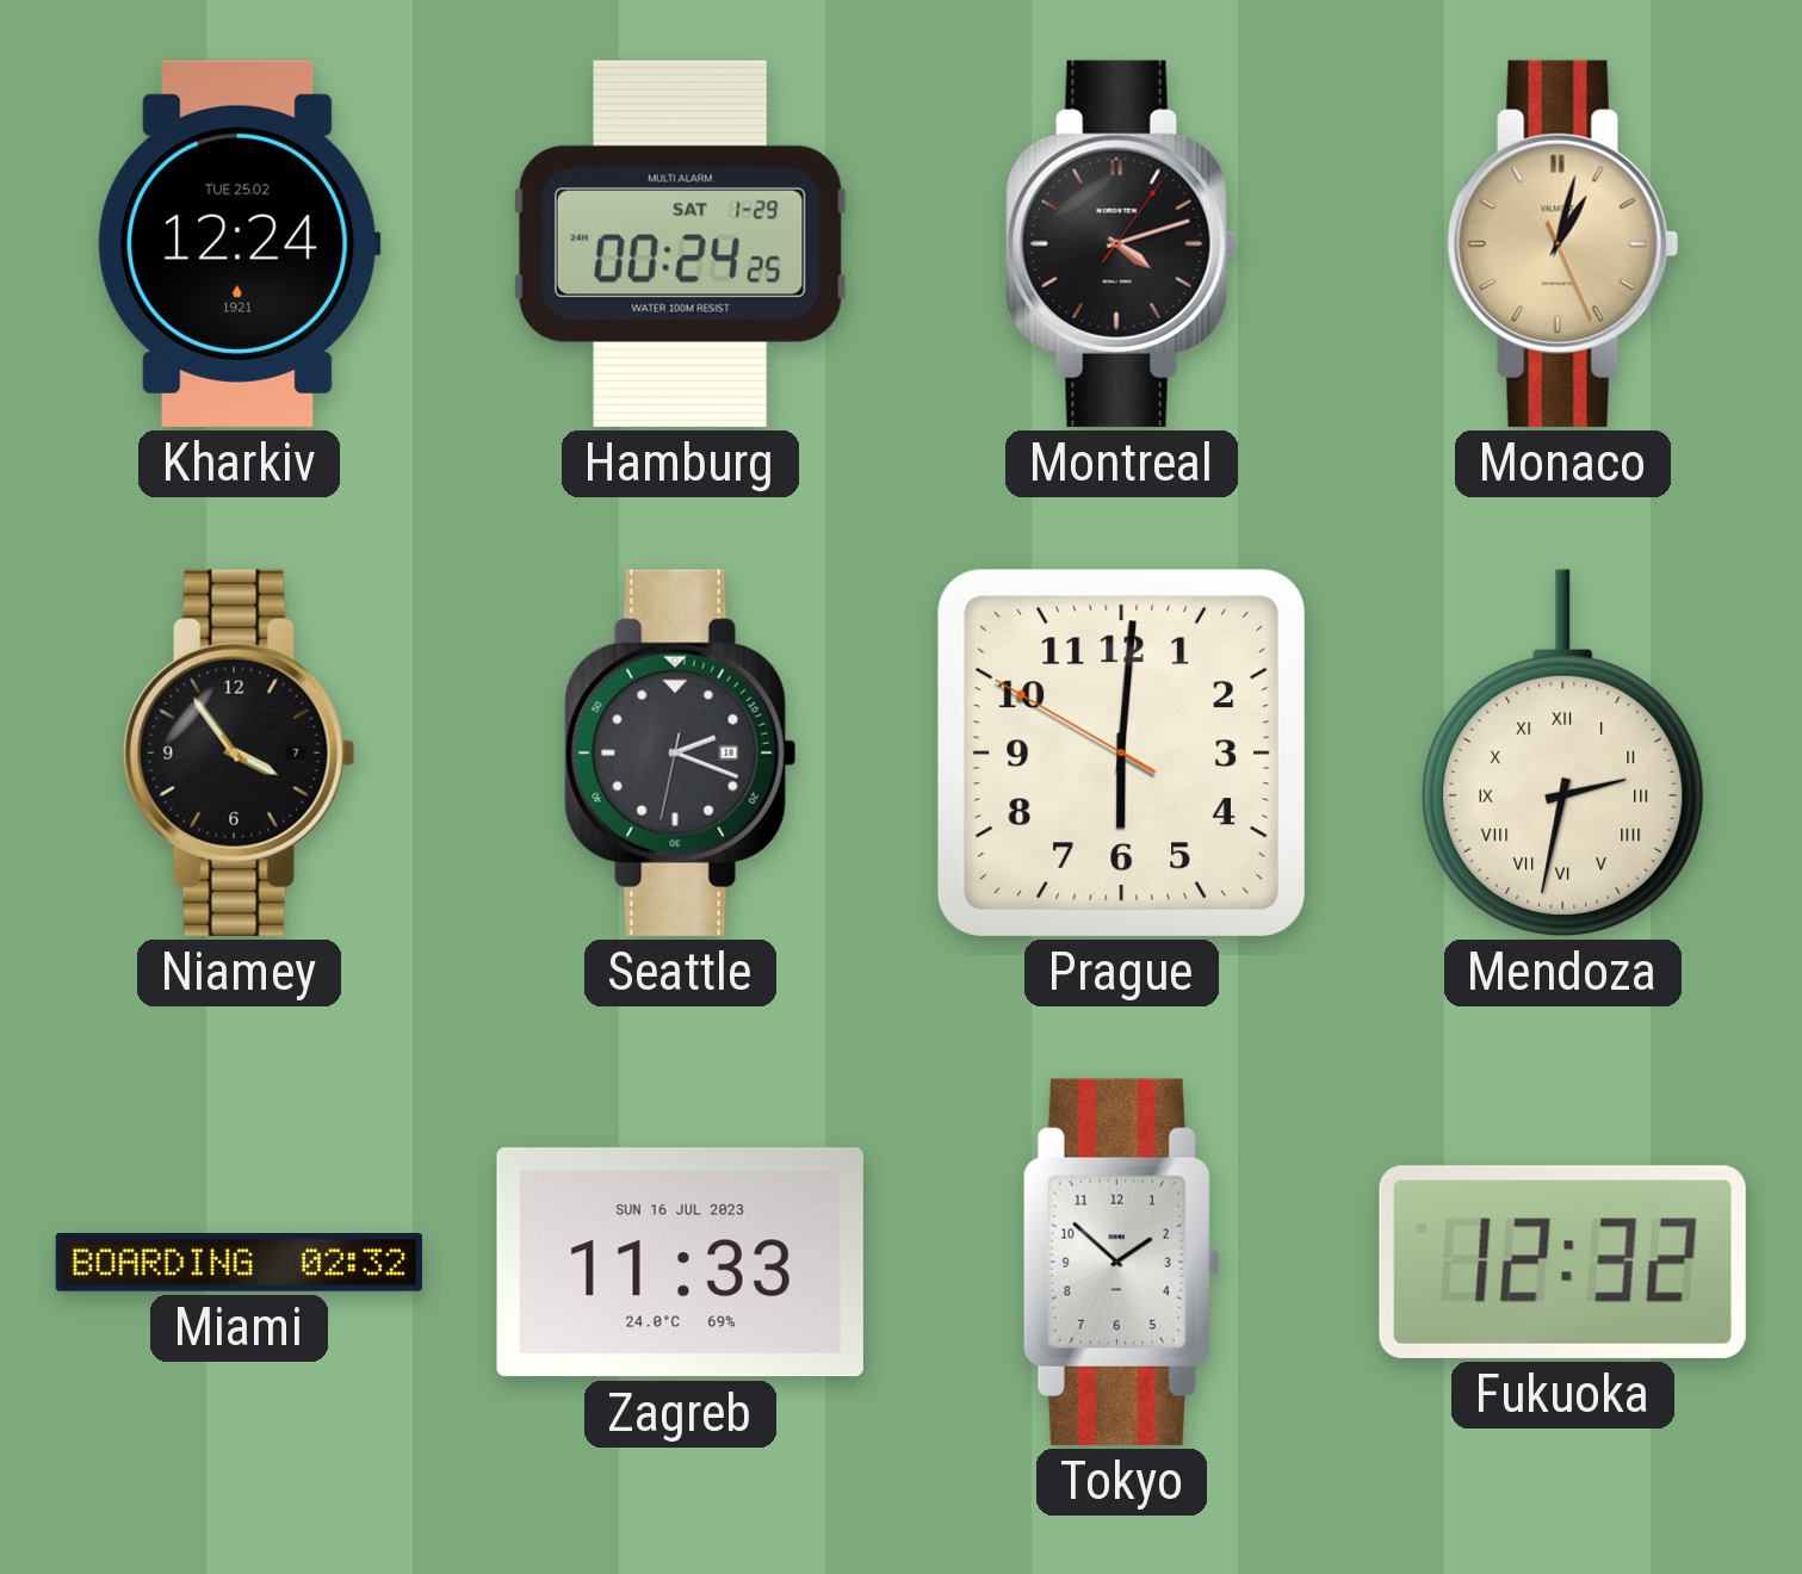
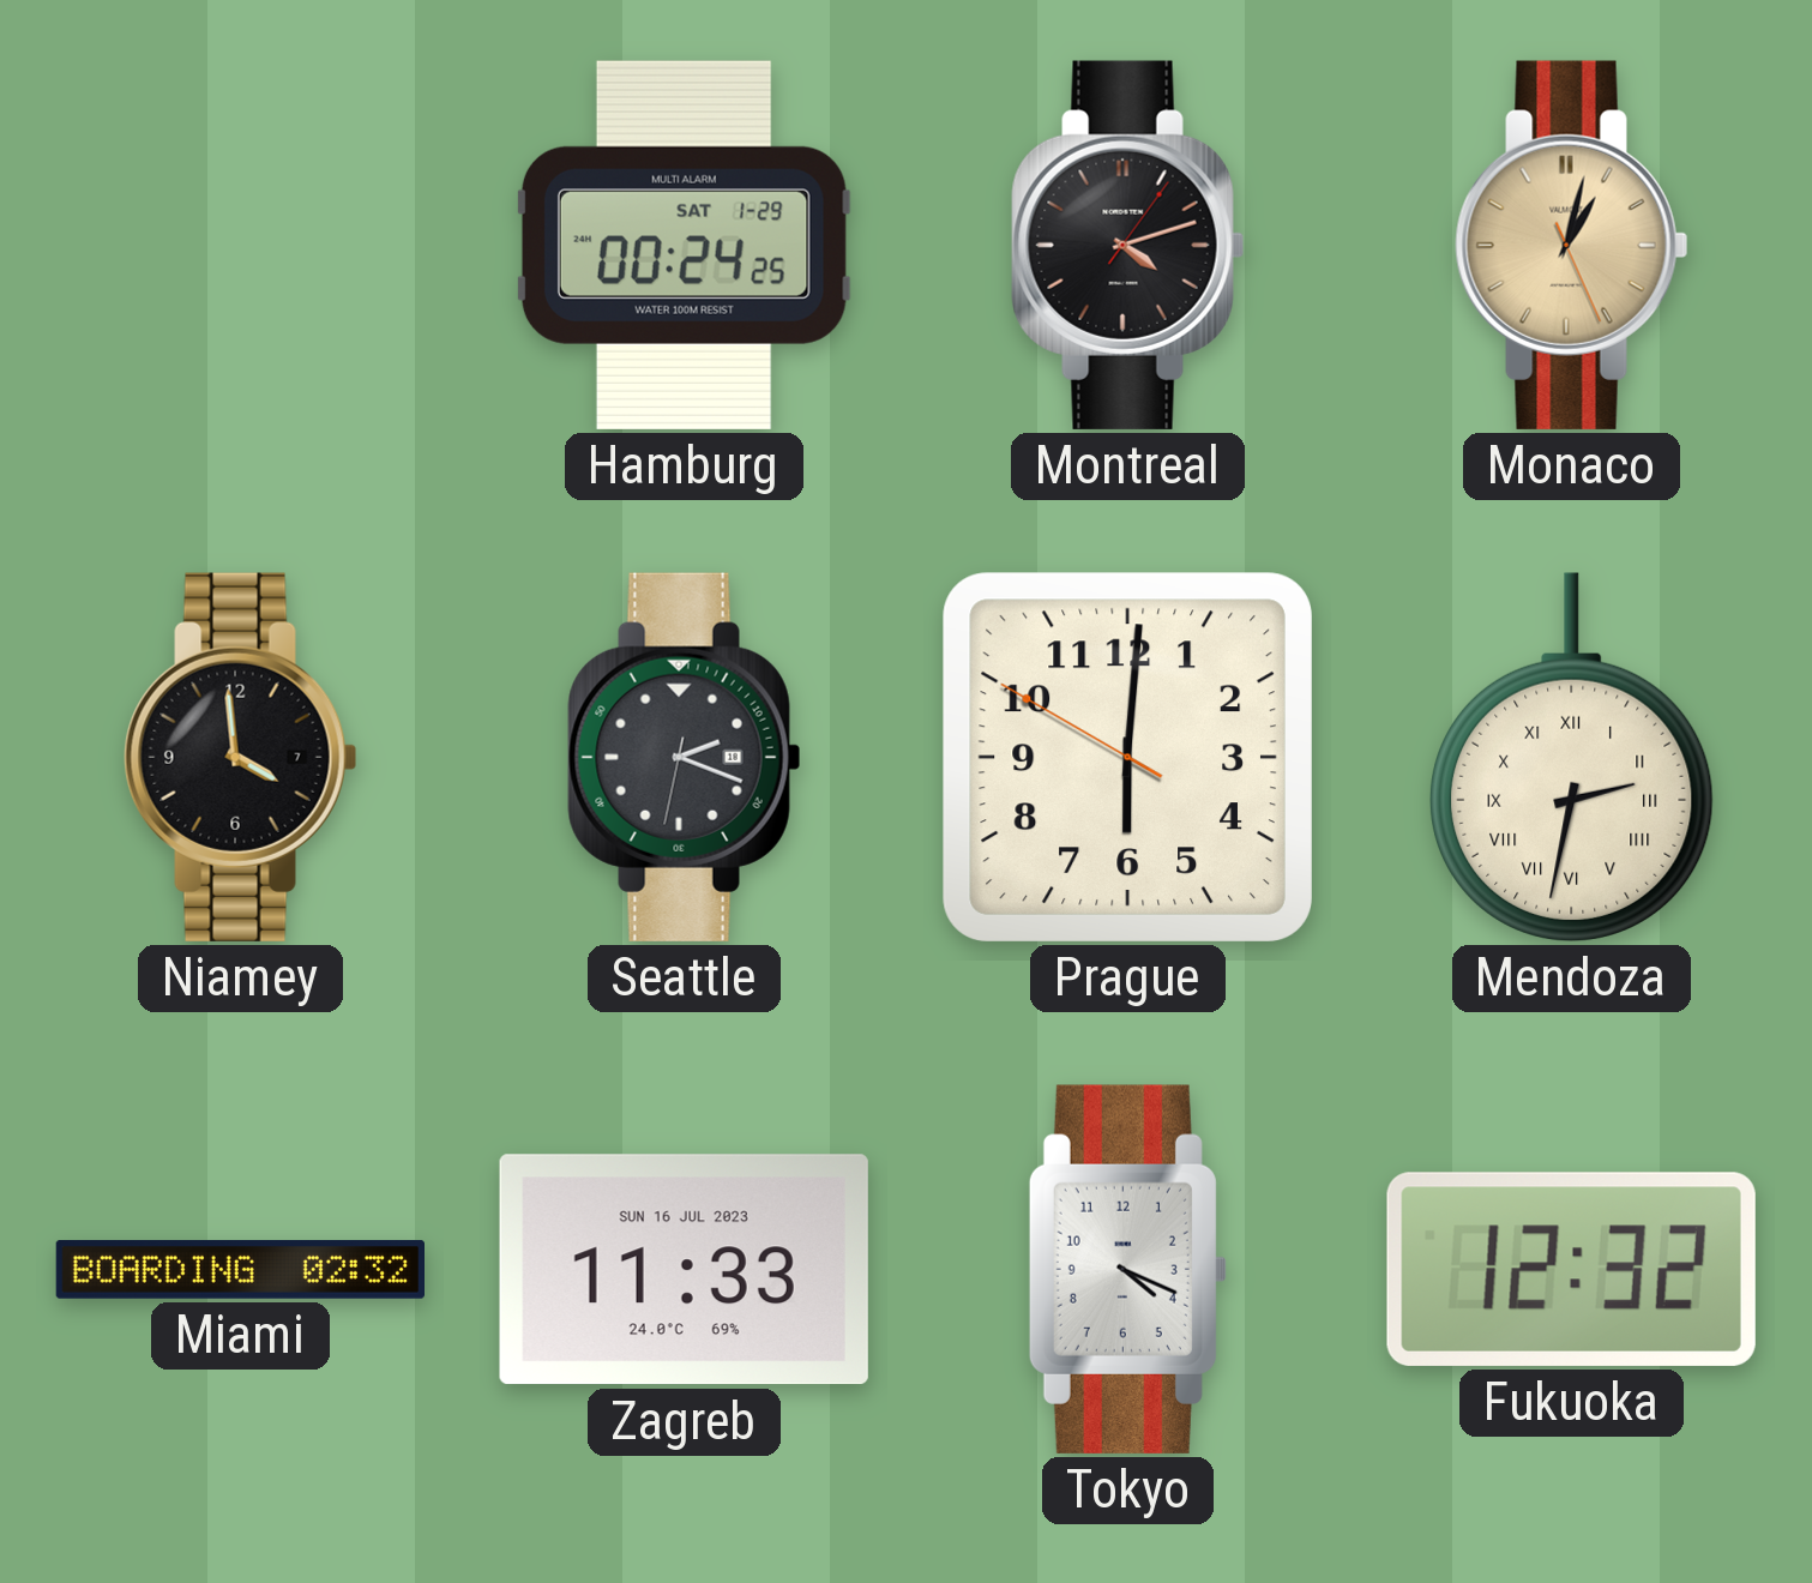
Kharkiv: 12:24 -> none (239, 243)
Niamey: 3:54 -> 3:59 (241, 757)
Tokyo: 1:52 -> 4:19 (1127, 1269)
